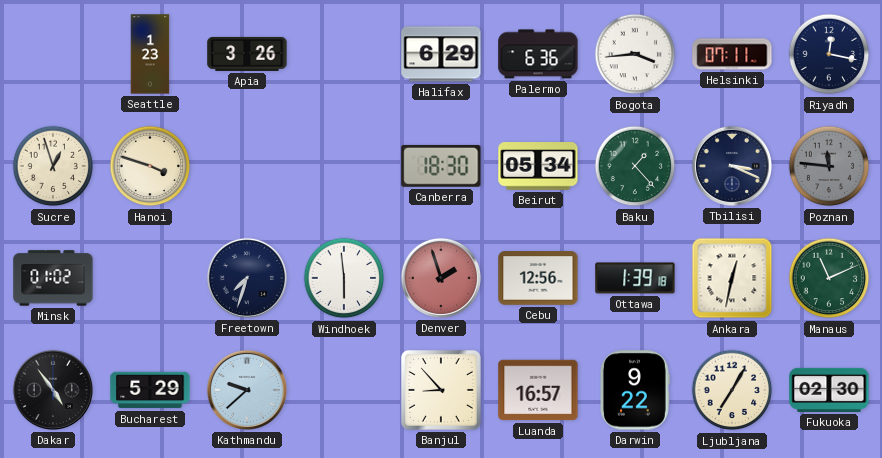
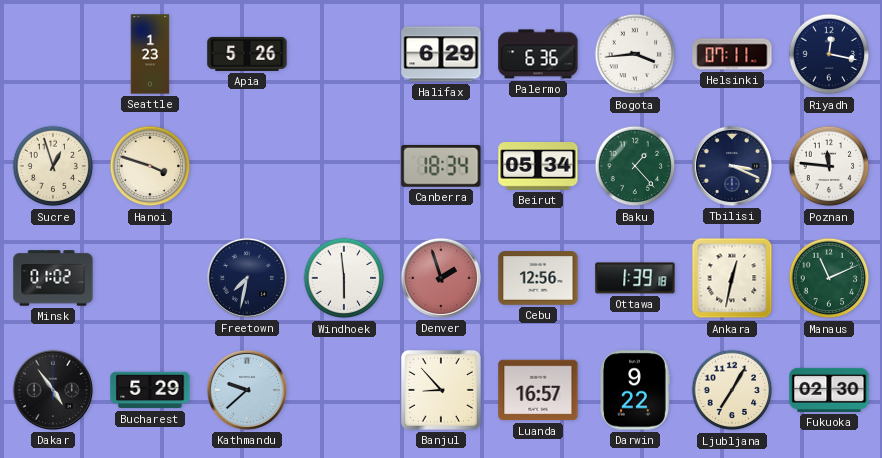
Apia: 3:26 -> 5:26 (247, 54)
Canberra: 18:30 -> 18:34 (441, 166)
Poznan dial: grey -> white (829, 166)
Freetown: 7:33 -> 7:32 (247, 278)
